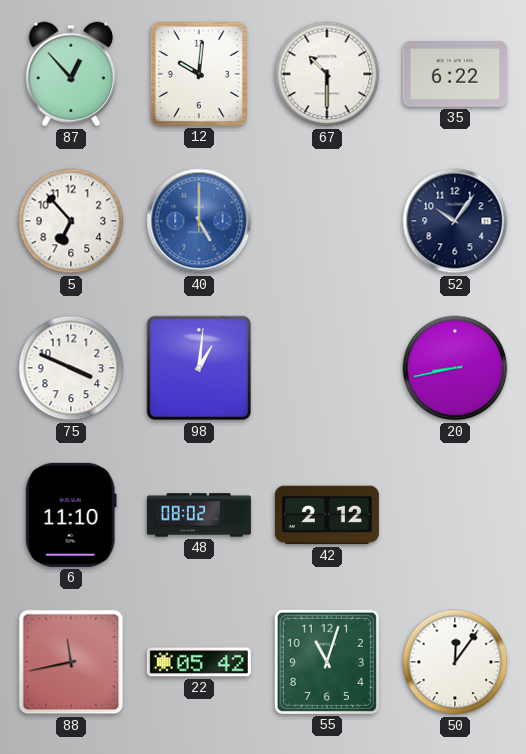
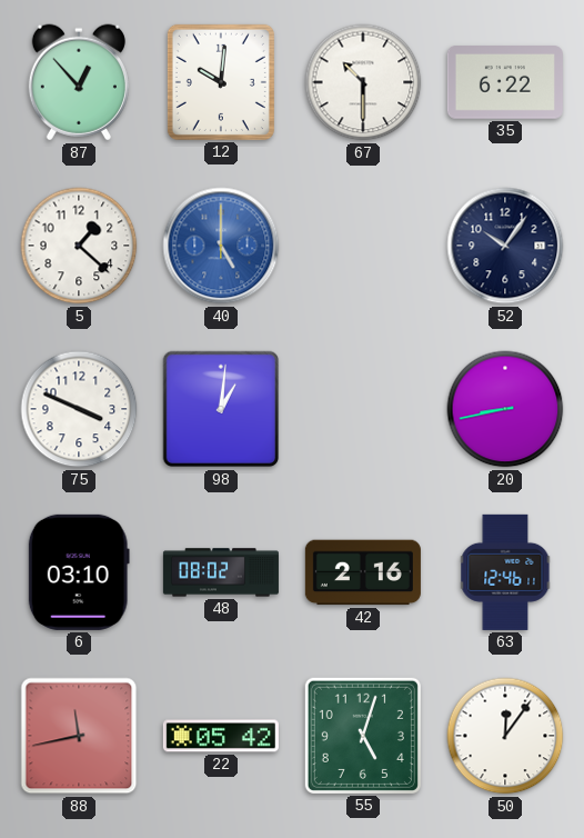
5: 6:53 -> 1:22 (79, 246)
6: 11:10 -> 03:10 (79, 572)
42: 2:12 -> 2:16 (363, 572)
63: none -> 12:46 (505, 572)
55: 11:03 -> 5:03 (363, 736)
